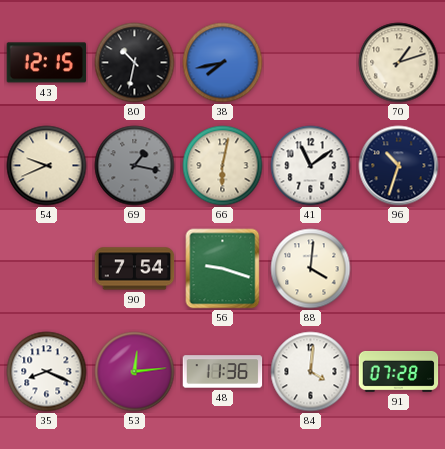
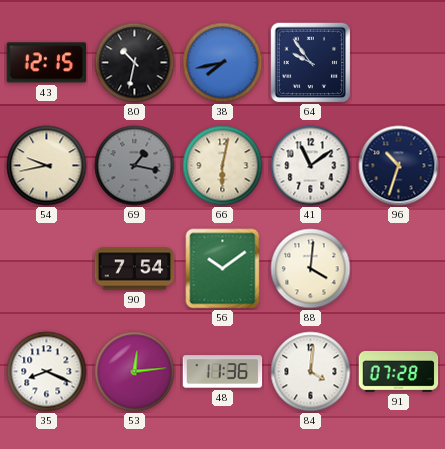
64: none -> 9:54 (311, 63)
70: 1:12 -> none (399, 63)
54: 9:41 -> 9:43 (47, 166)
56: 9:18 -> 10:09 (223, 269)
